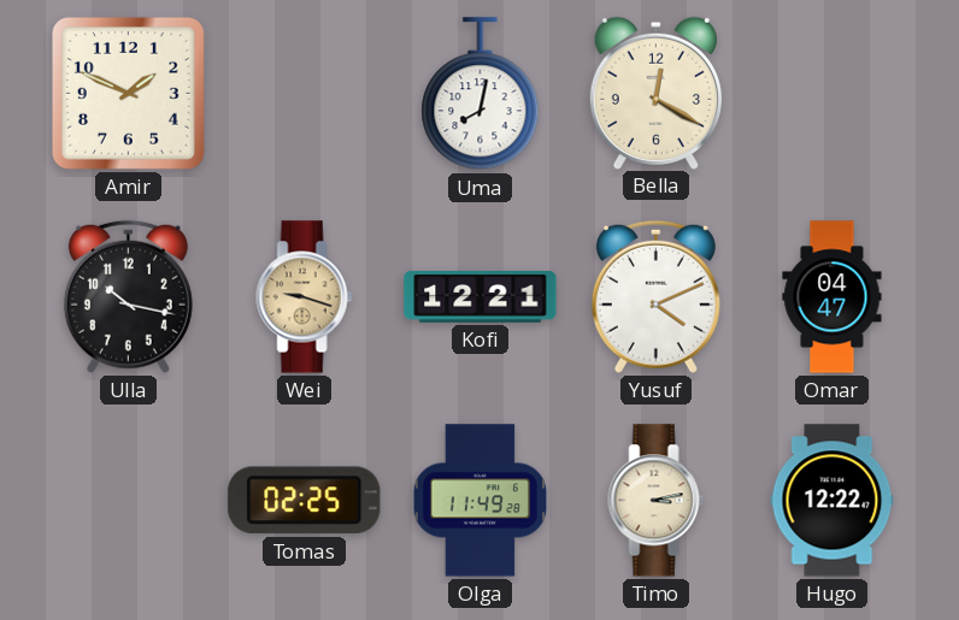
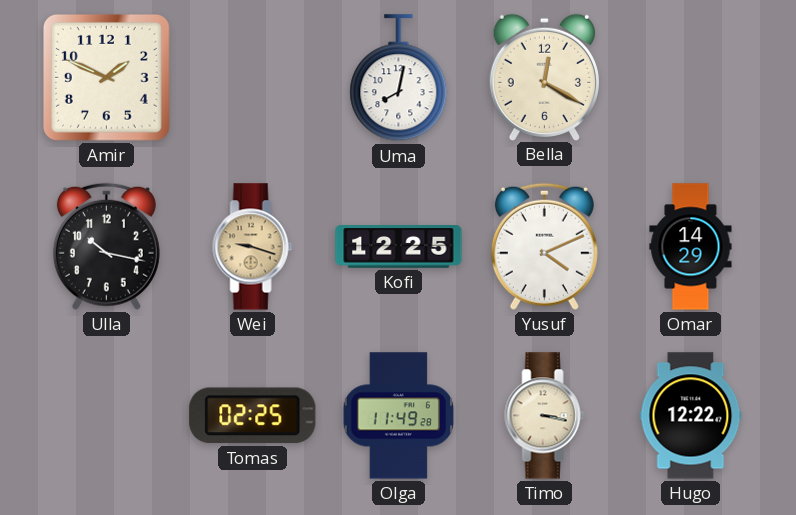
Kofi: 12:21 -> 12:25 (399, 247)
Omar: 04:47 -> 14:29 (691, 247)
Timo: 3:13 -> 3:17 (545, 416)
